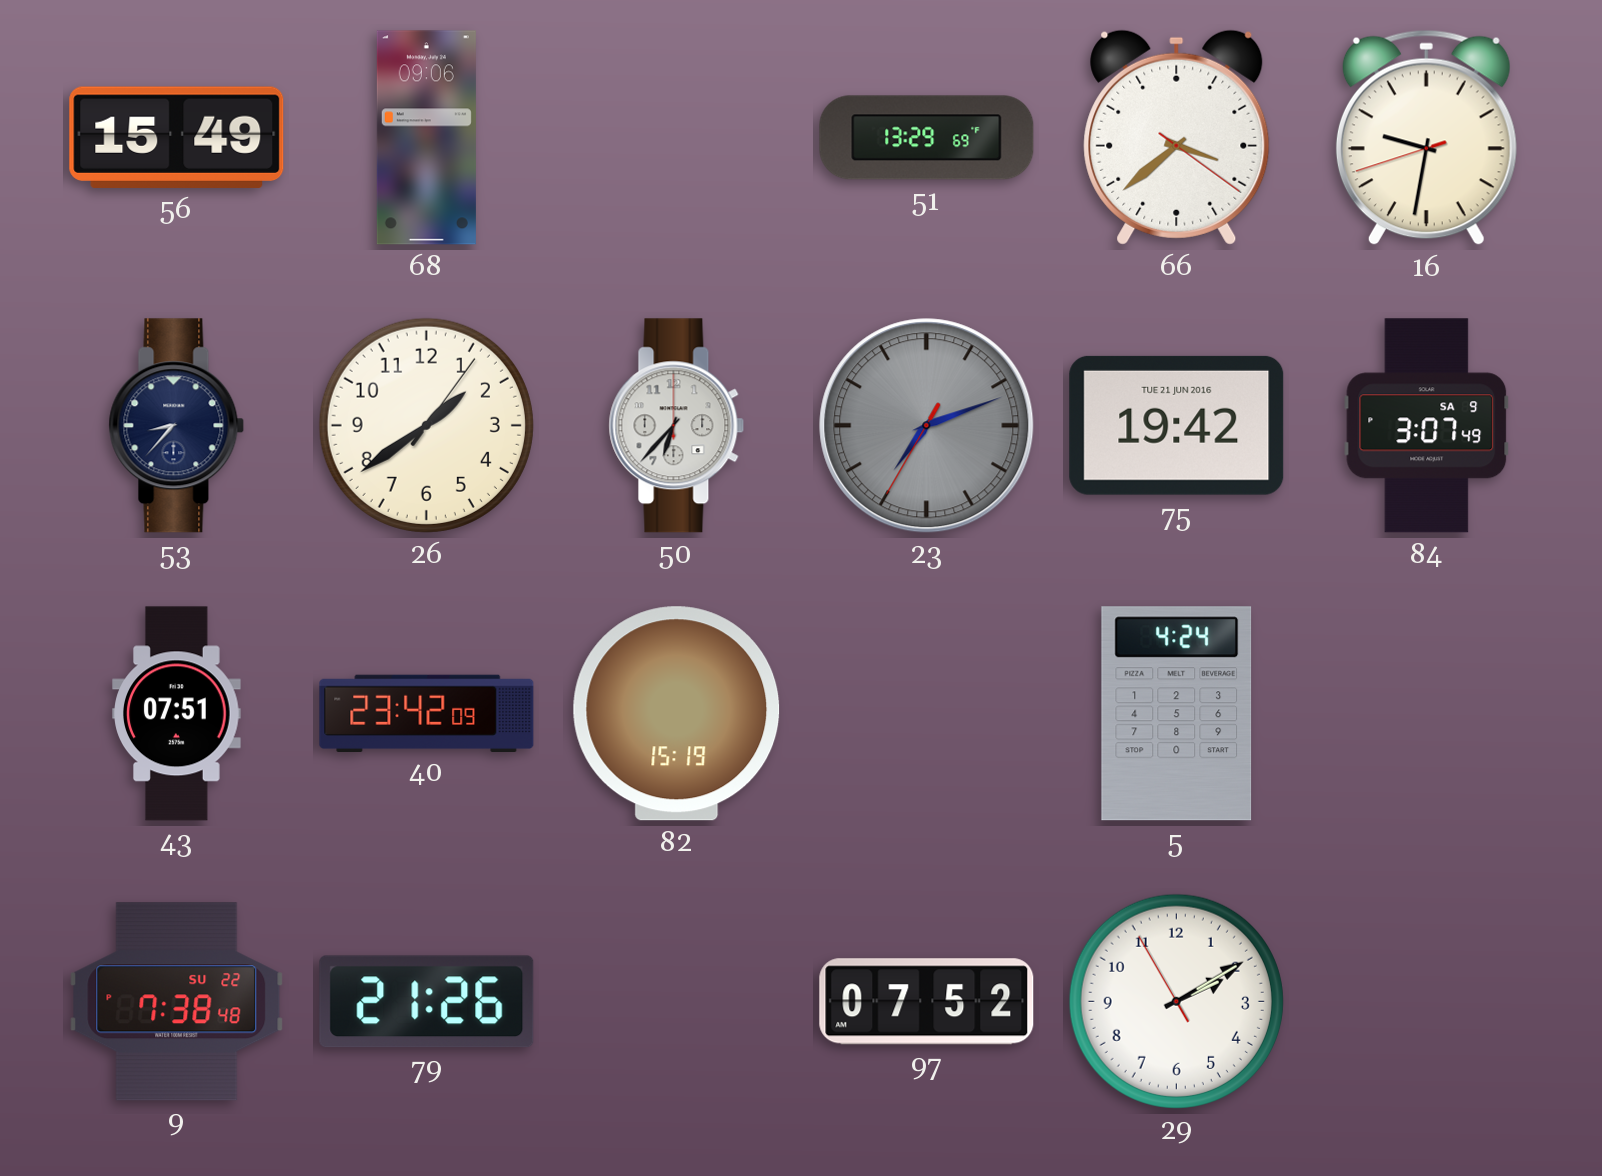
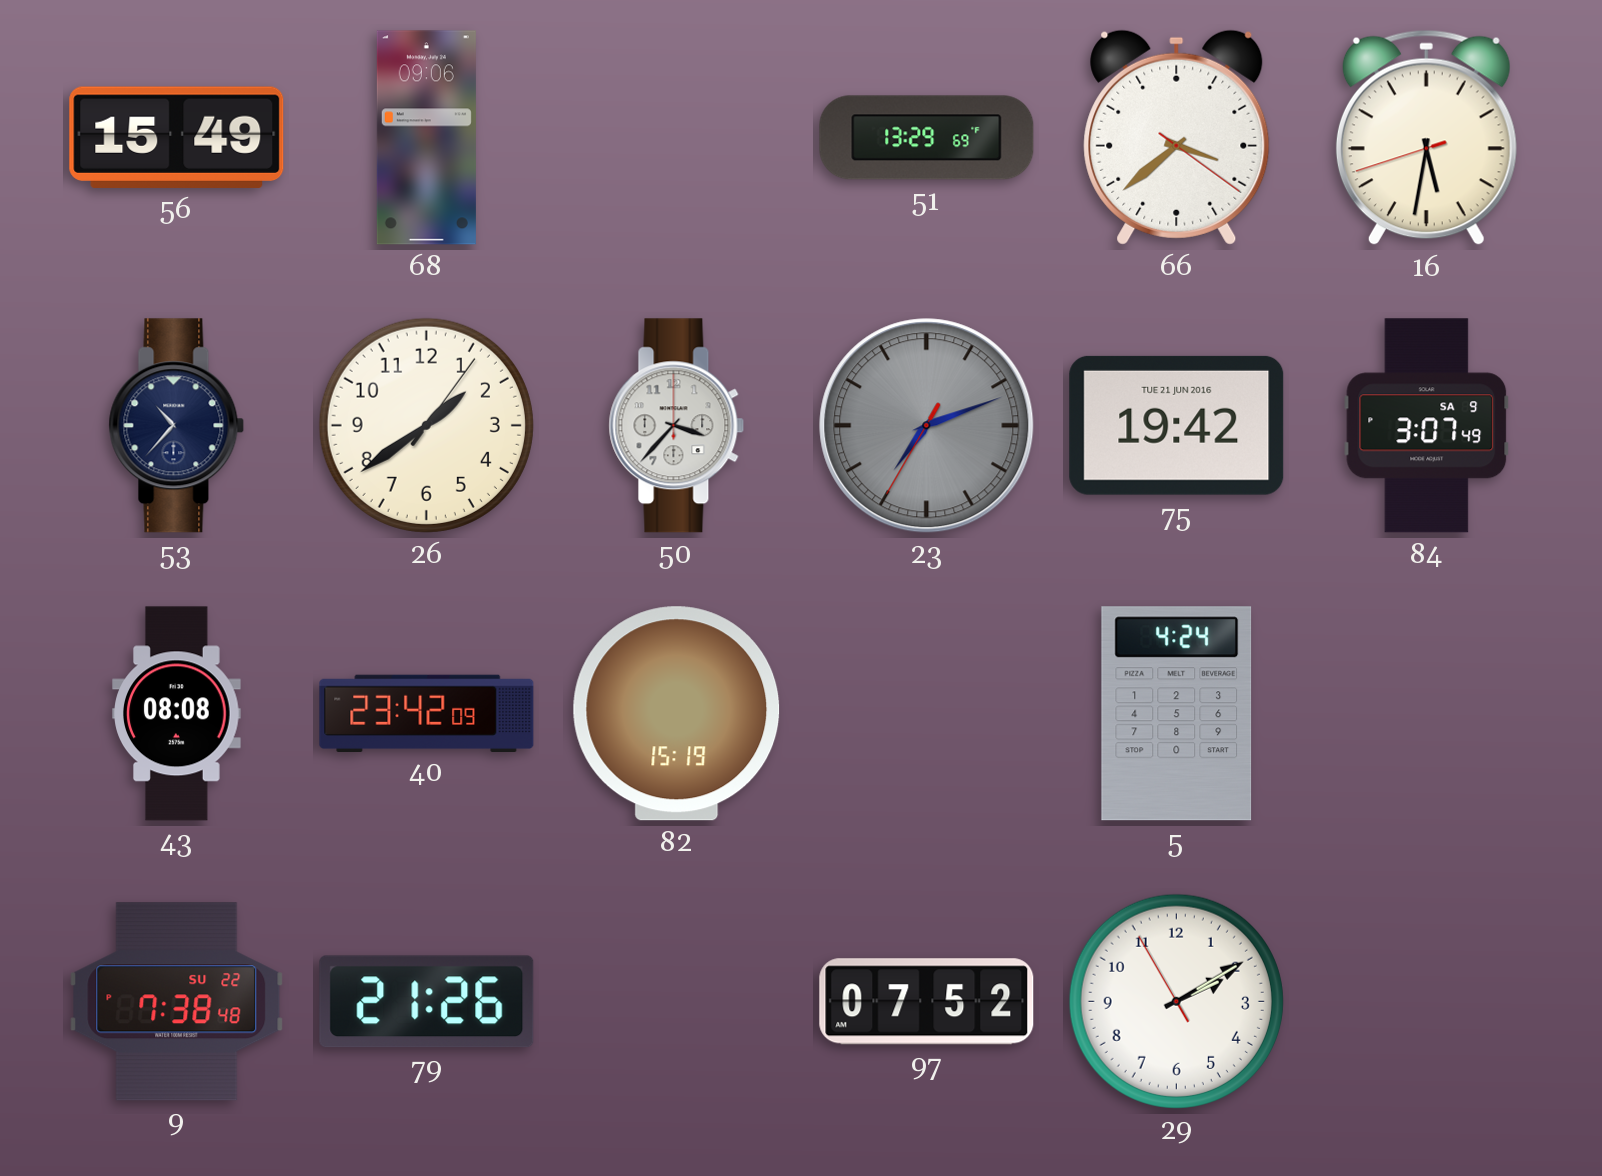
16: 9:31 -> 5:31 (1426, 138)
53: 8:37 -> 10:37 (177, 426)
50: 6:37 -> 3:37 (677, 426)
43: 07:51 -> 08:08 (177, 714)
